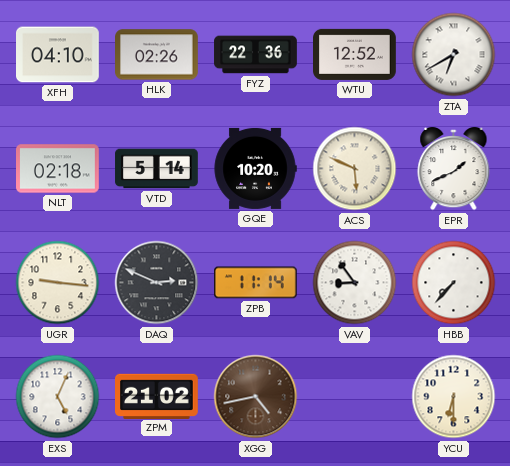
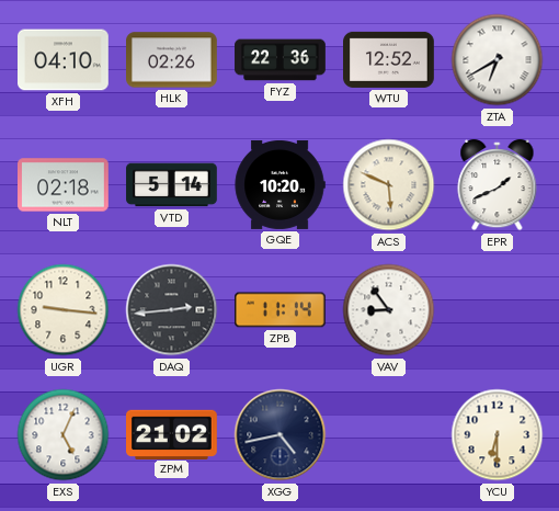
DAQ: 2:49 -> 2:44 (172, 310)
HBB: 7:37 -> none (454, 283)
XGG dial: brown -> navy (281, 435)
